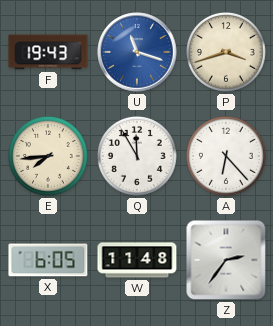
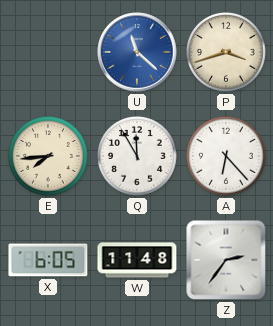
F: 19:43 -> none (48, 52)
U: 11:18 -> 11:22 (137, 52)
